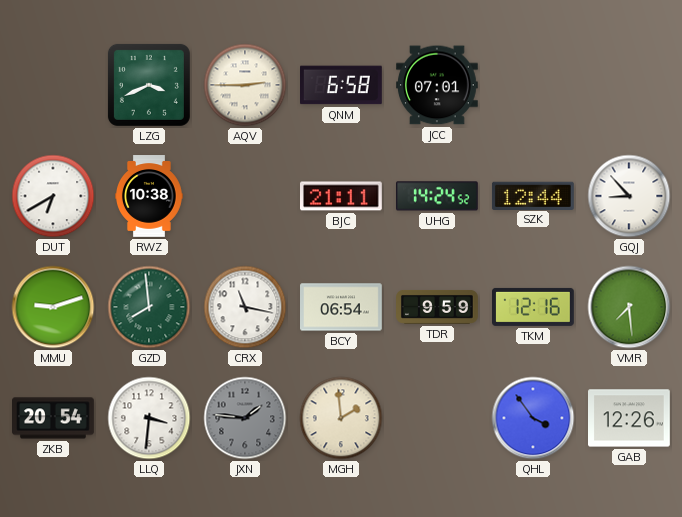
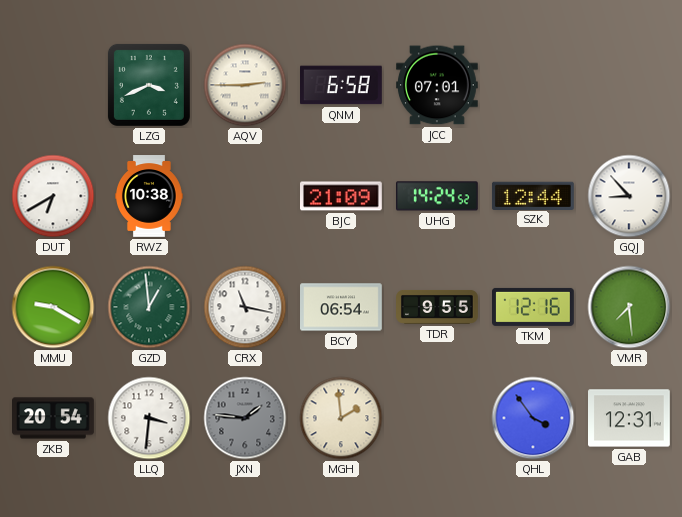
BJC: 21:11 -> 21:09 (342, 196)
MMU: 9:12 -> 9:20 (53, 307)
GZD: 7:59 -> 12:59 (149, 307)
TDR: 9:59 -> 9:55 (437, 307)
GAB: 12:26 -> 12:31 (630, 418)
